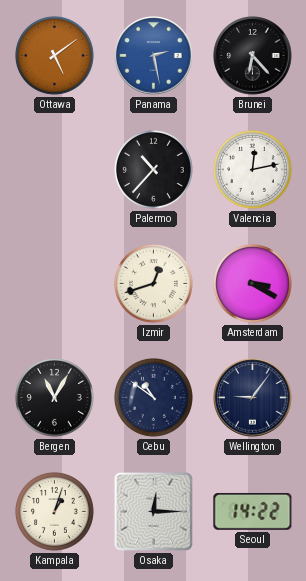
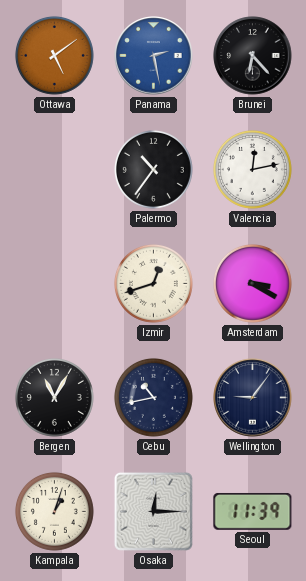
Palermo: 10:37 -> 10:36 (153, 169)
Cebu: 10:51 -> 10:43 (153, 397)
Seoul: 14:22 -> 11:39 (253, 511)
